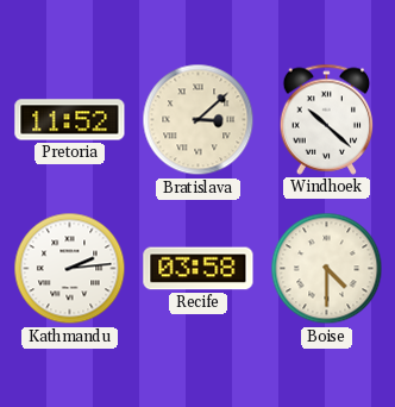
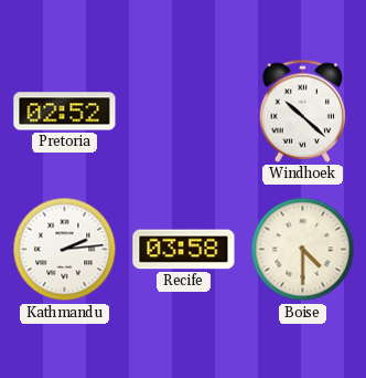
Pretoria: 11:52 -> 02:52 (65, 112)
Bratislava: 3:08 -> none (199, 120)
